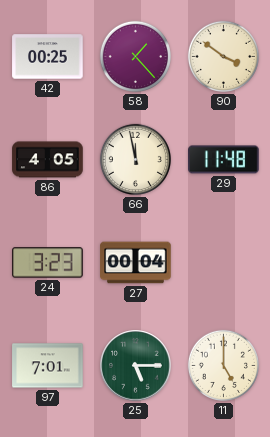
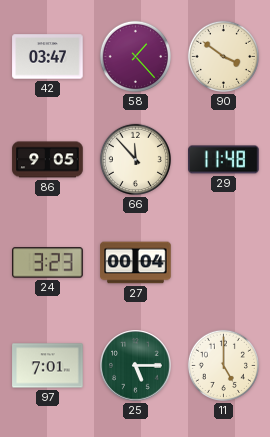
42: 00:25 -> 03:47 (48, 57)
86: 4:05 -> 9:05 (48, 160)
66: 11:58 -> 11:53 (135, 159)
